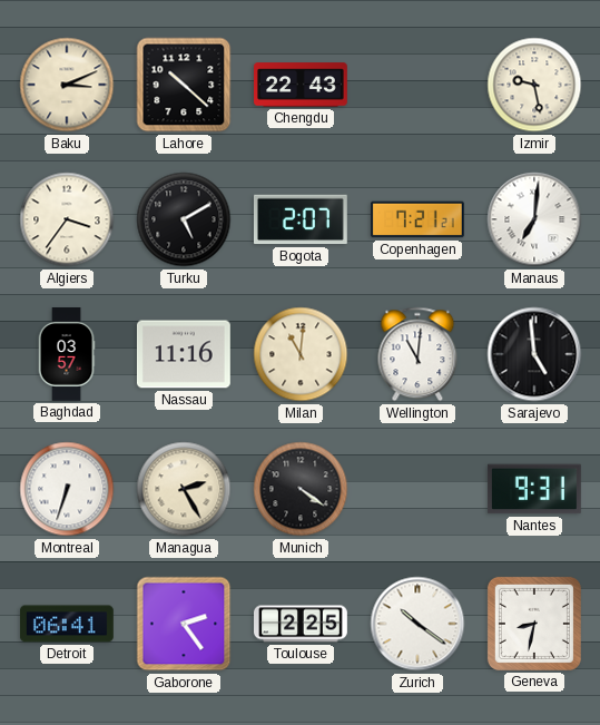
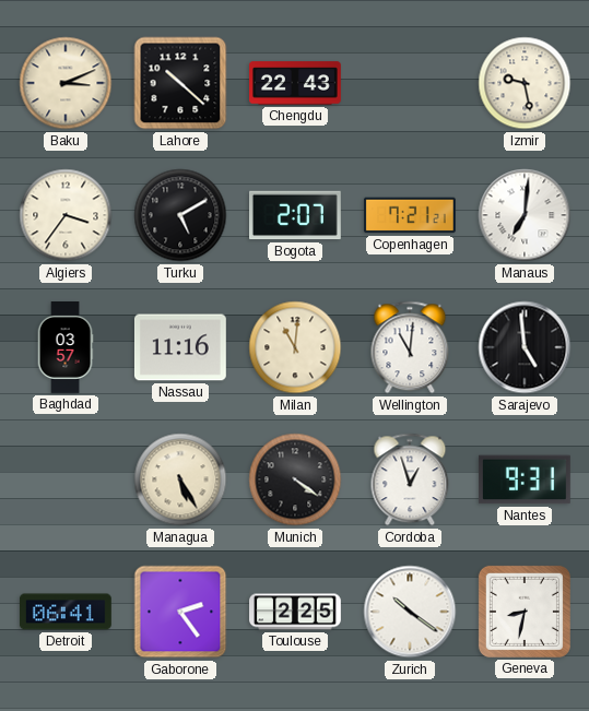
Montreal: 6:33 -> none (67, 489)
Managua: 2:25 -> 5:25 (180, 479)
Cordoba: none -> 12:57 (410, 479)
